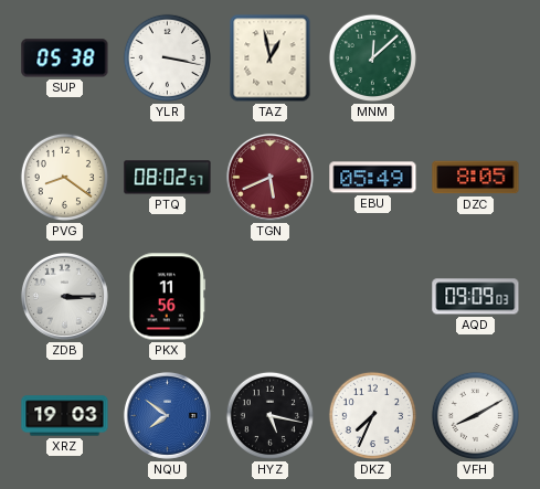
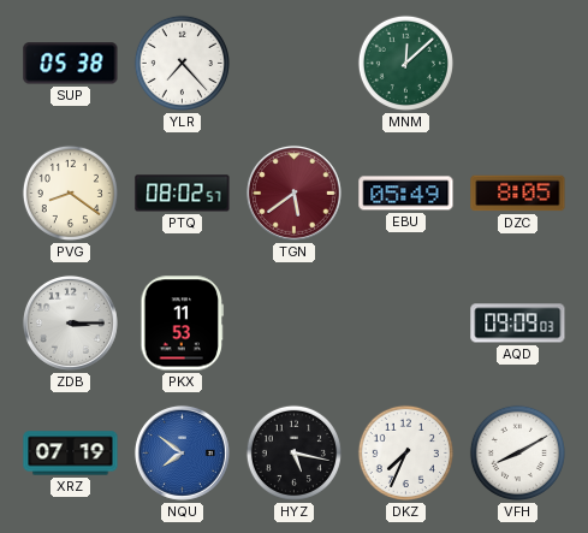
YLR: 3:17 -> 7:23 (182, 63)
TAZ: 12:58 -> none (271, 59)
TGN: 5:41 -> 5:39 (293, 193)
PKX: 11:56 -> 11:53 (183, 324)
XRZ: 19:03 -> 07:19 (71, 454)
